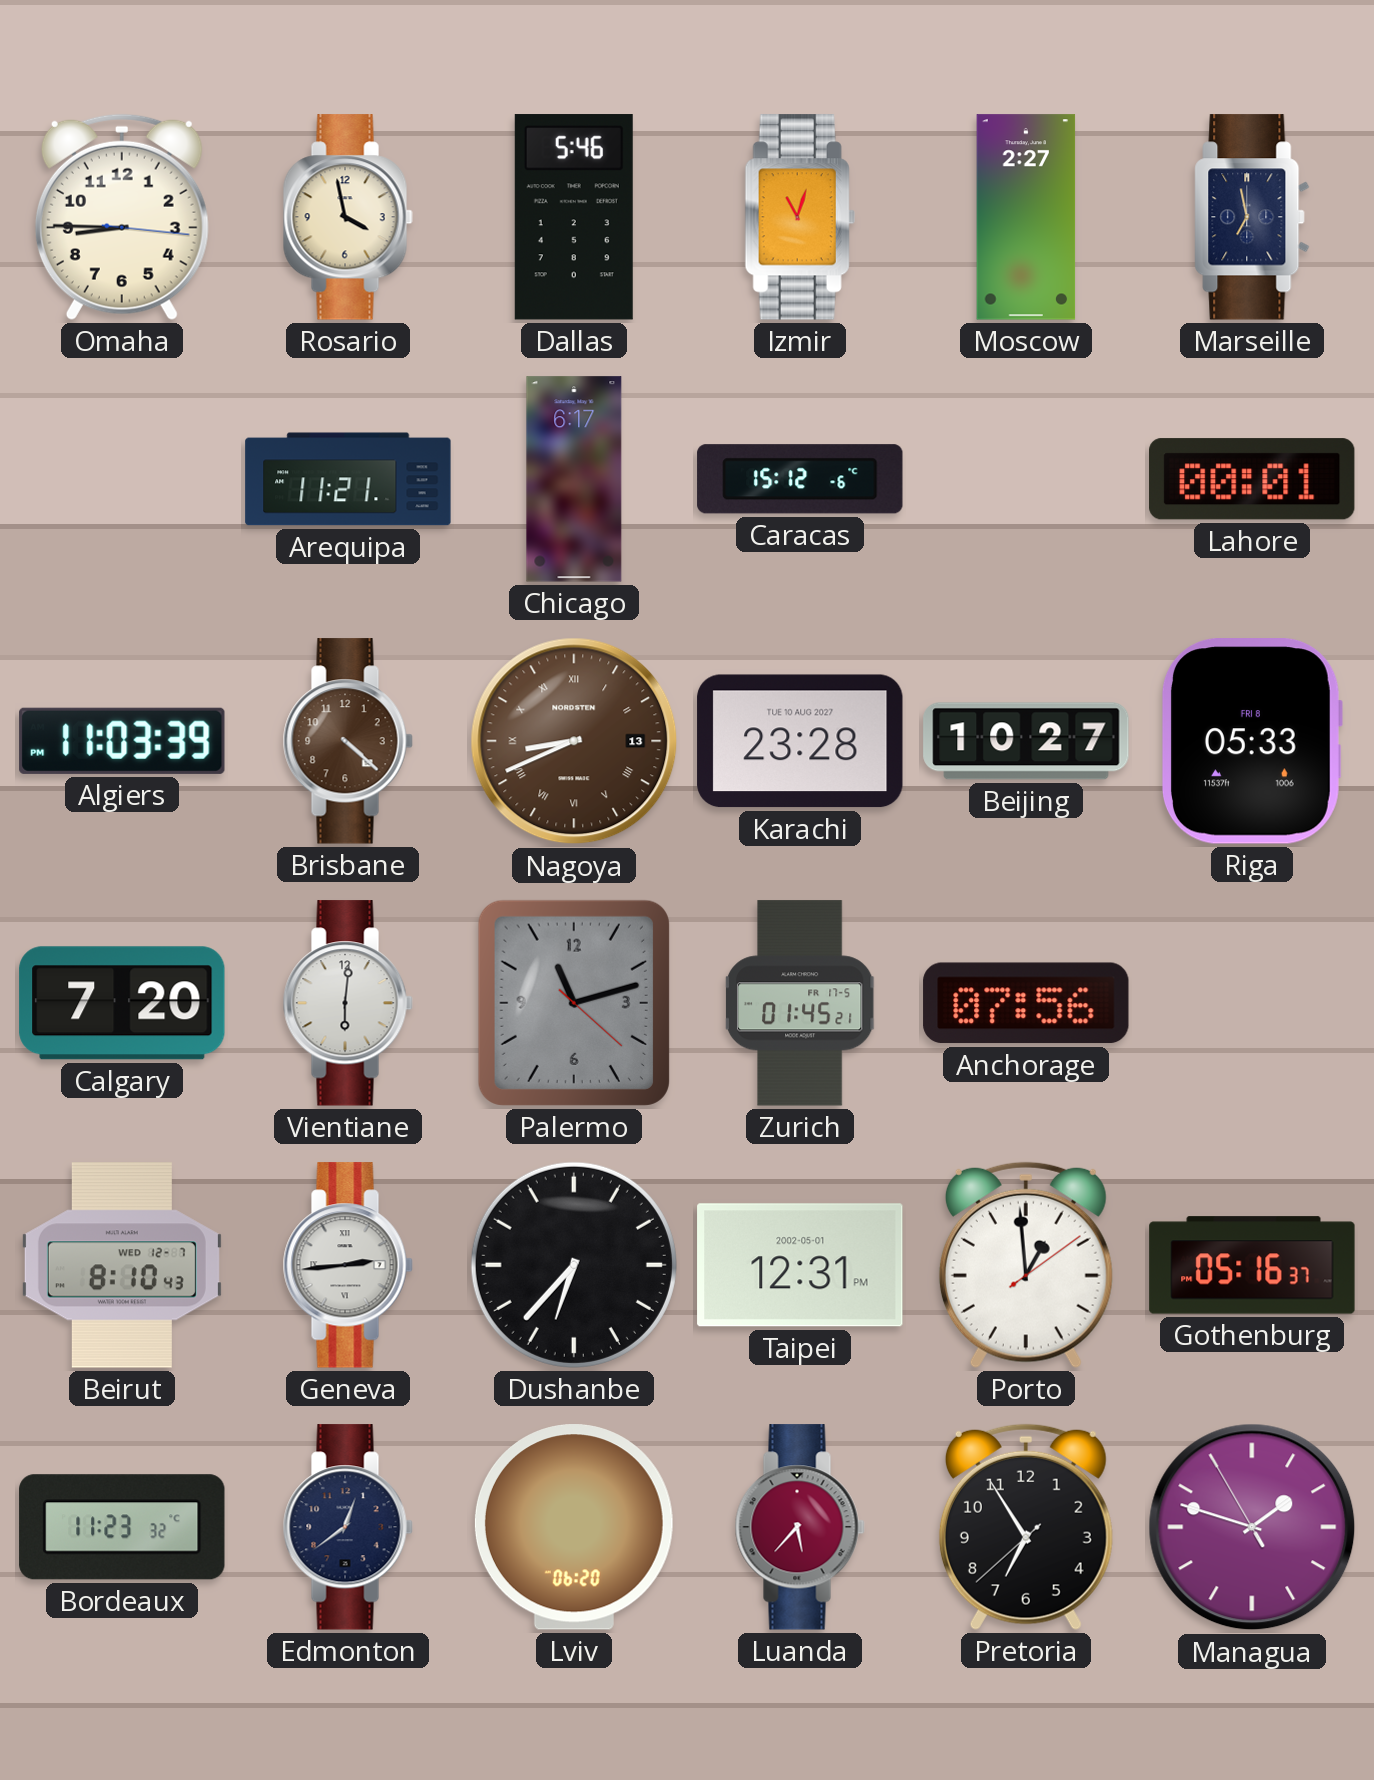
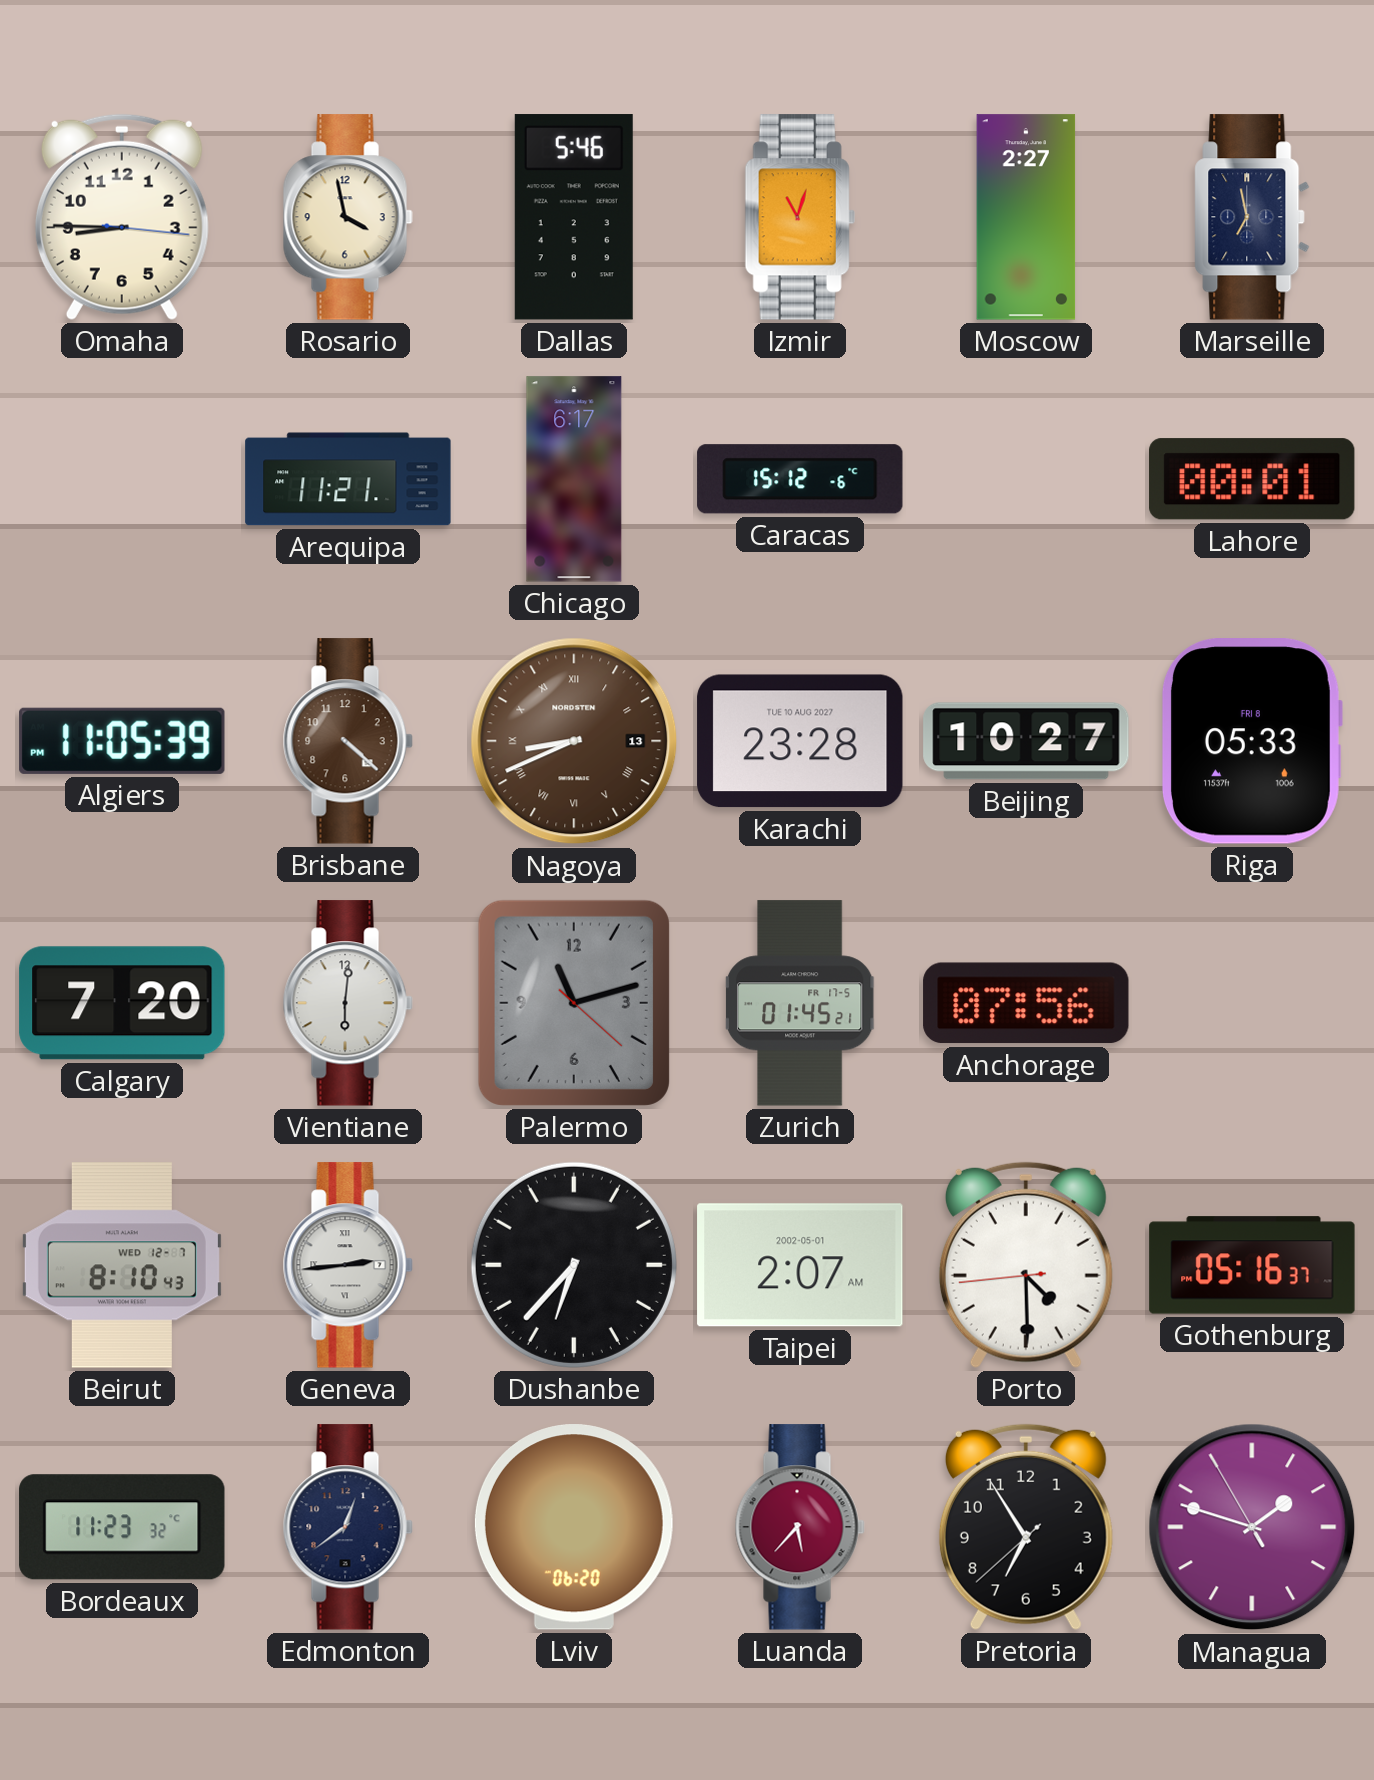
Algiers: 11:03 -> 11:05 (122, 741)
Taipei: 12:31 -> 2:07 (800, 1265)
Porto: 12:59 -> 4:29 (1026, 1265)
